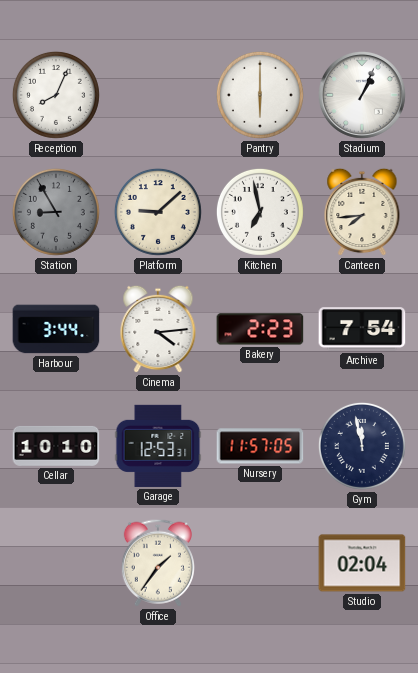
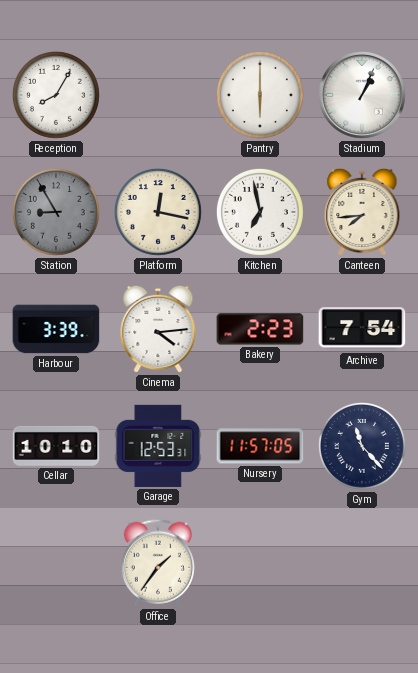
Reception: 8:04 -> 8:05 (56, 95)
Platform: 9:08 -> 12:17 (158, 212)
Harbour: 3:44 -> 3:39 (56, 329)
Gym: 11:58 -> 11:23 (362, 446)
Studio: 02:04 -> none (362, 563)
